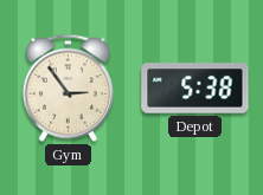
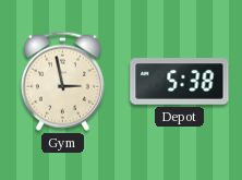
Gym: 2:54 -> 2:58 (62, 81)
